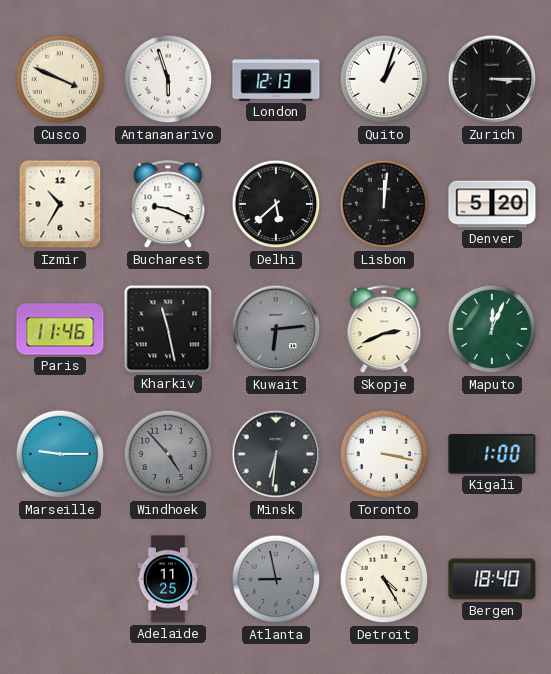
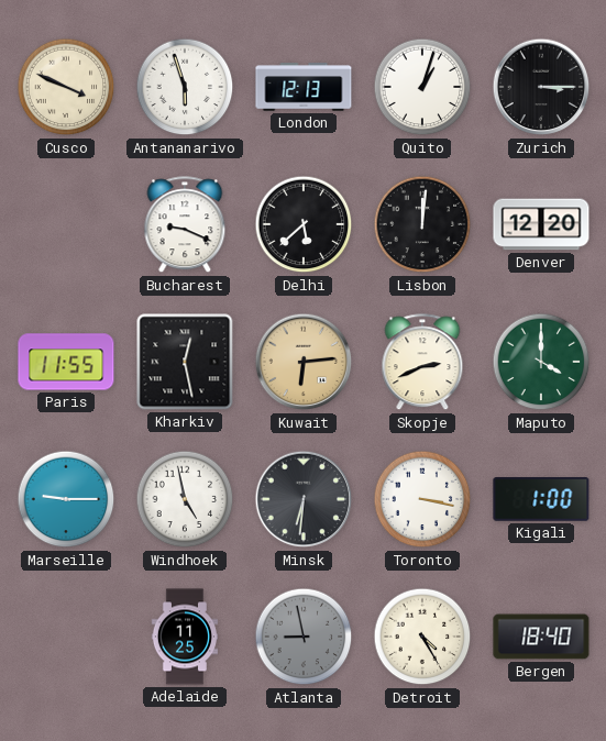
Izmir: 10:35 -> none (60, 204)
Denver: 5:20 -> 12:20 (541, 224)
Paris: 11:46 -> 11:55 (66, 362)
Kharkiv: 11:28 -> 12:28 (185, 362)
Kuwait dial: grey -> champagne (304, 362)
Maputo: 12:04 -> 4:00 (541, 362)
Windhoek: 4:53 -> 4:58 (185, 499)
Windhoek dial: grey -> white (185, 499)
